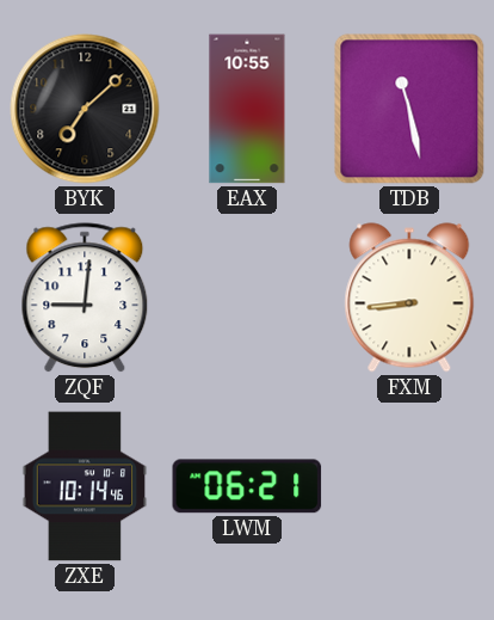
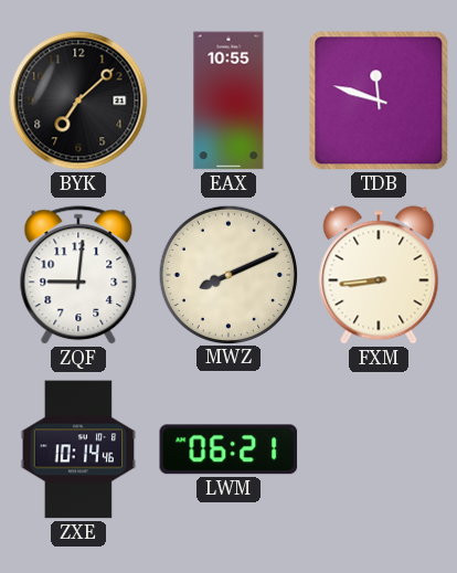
TDB: 11:28 -> 11:48 (379, 100)
MWZ: none -> 8:11 (227, 274)
